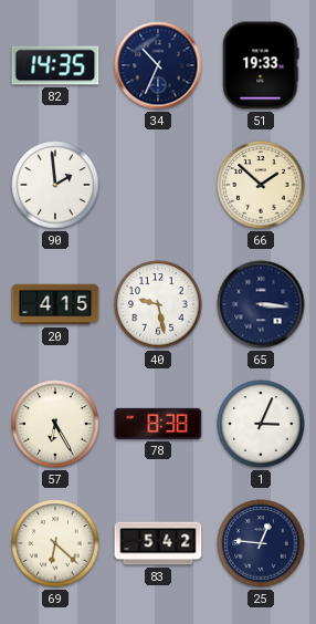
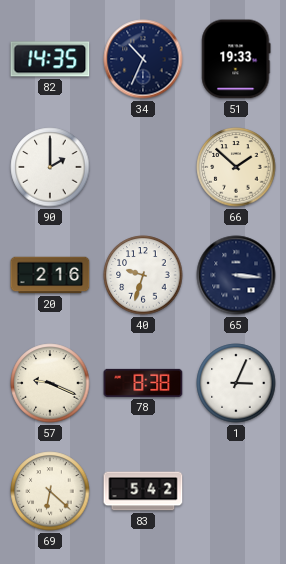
90: 1:59 -> 2:00 (50, 167)
20: 4:15 -> 2:16 (50, 275)
40: 9:28 -> 9:33 (143, 275)
57: 6:25 -> 9:19 (50, 383)
25: 12:46 -> none (261, 543)
